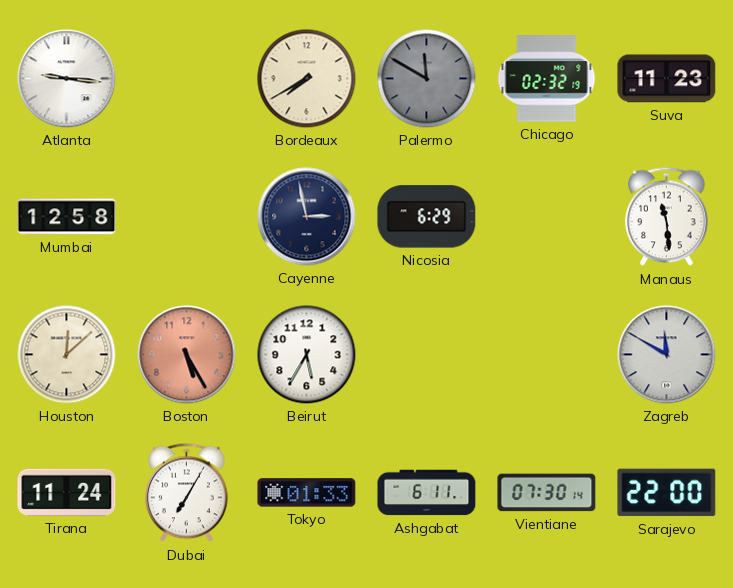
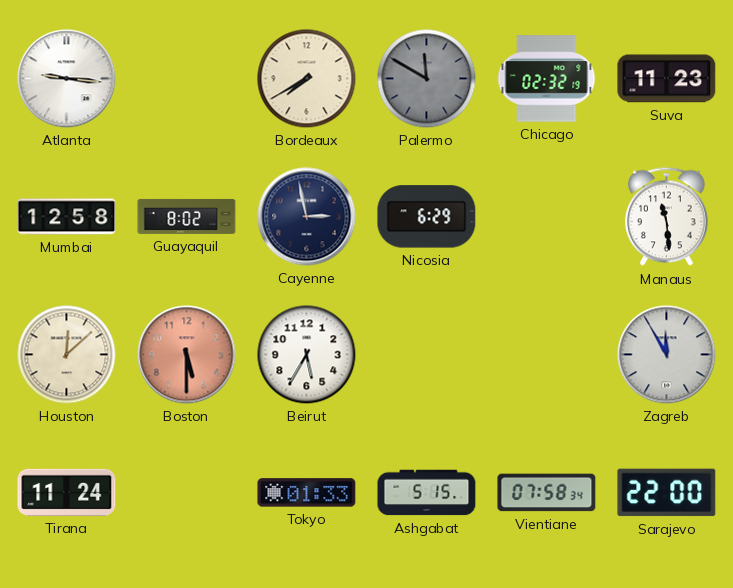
Guayaquil: none -> 8:02 (187, 216)
Boston: 5:25 -> 5:30 (187, 355)
Zagreb: 11:50 -> 11:55 (667, 355)
Dubai: 7:05 -> none (187, 493)
Ashgabat: 6:11 -> 5:15 (427, 493)
Vientiane: 07:30 -> 07:58 (547, 493)
